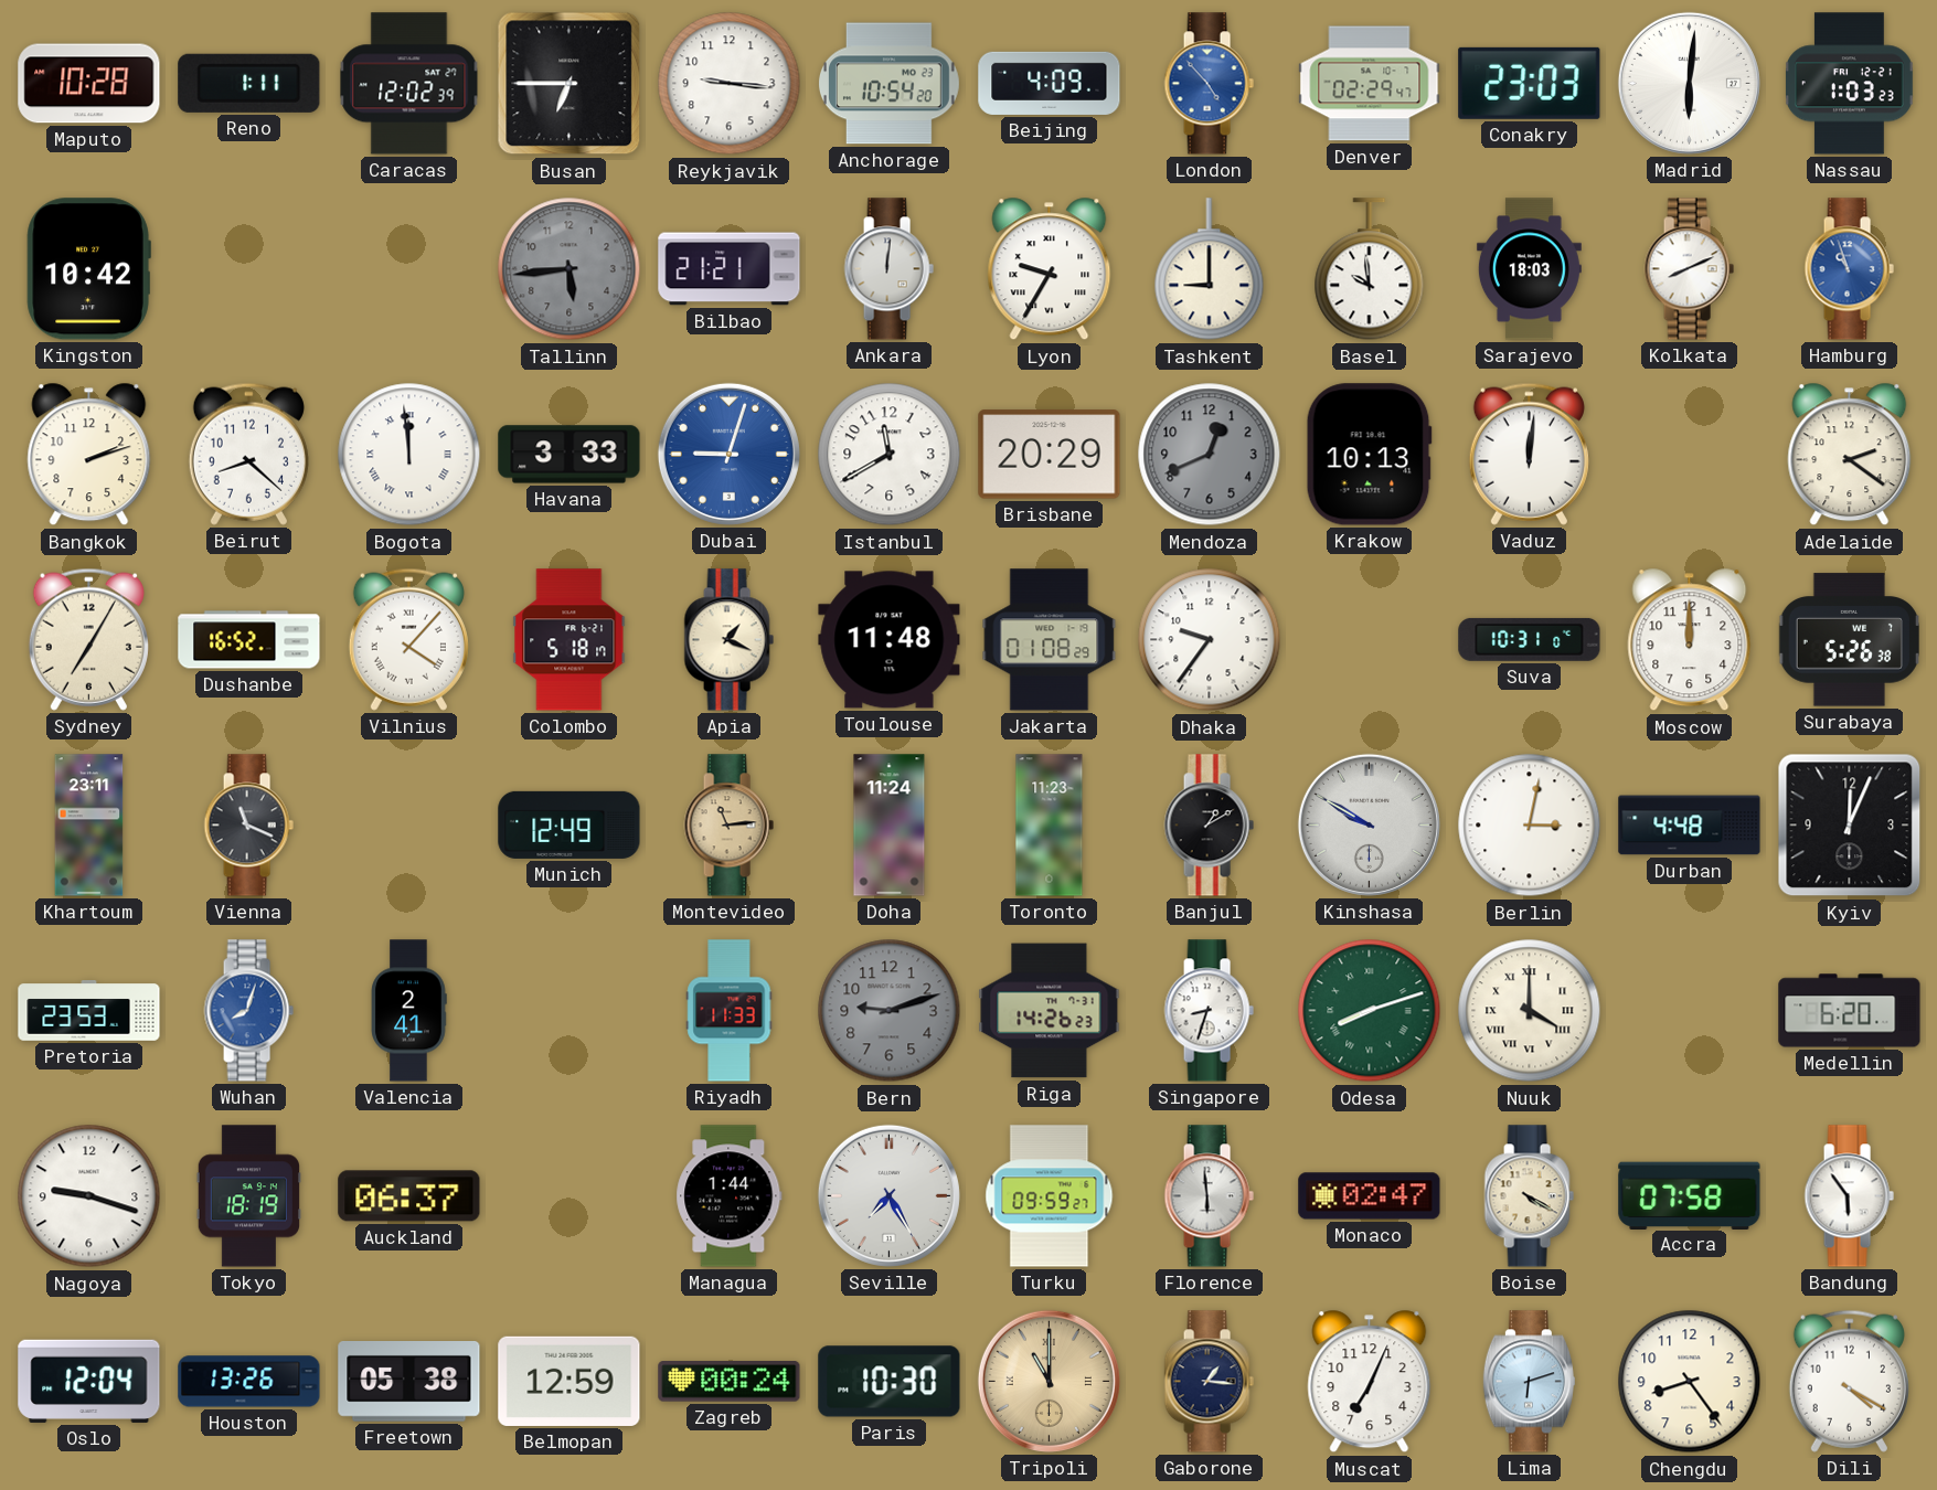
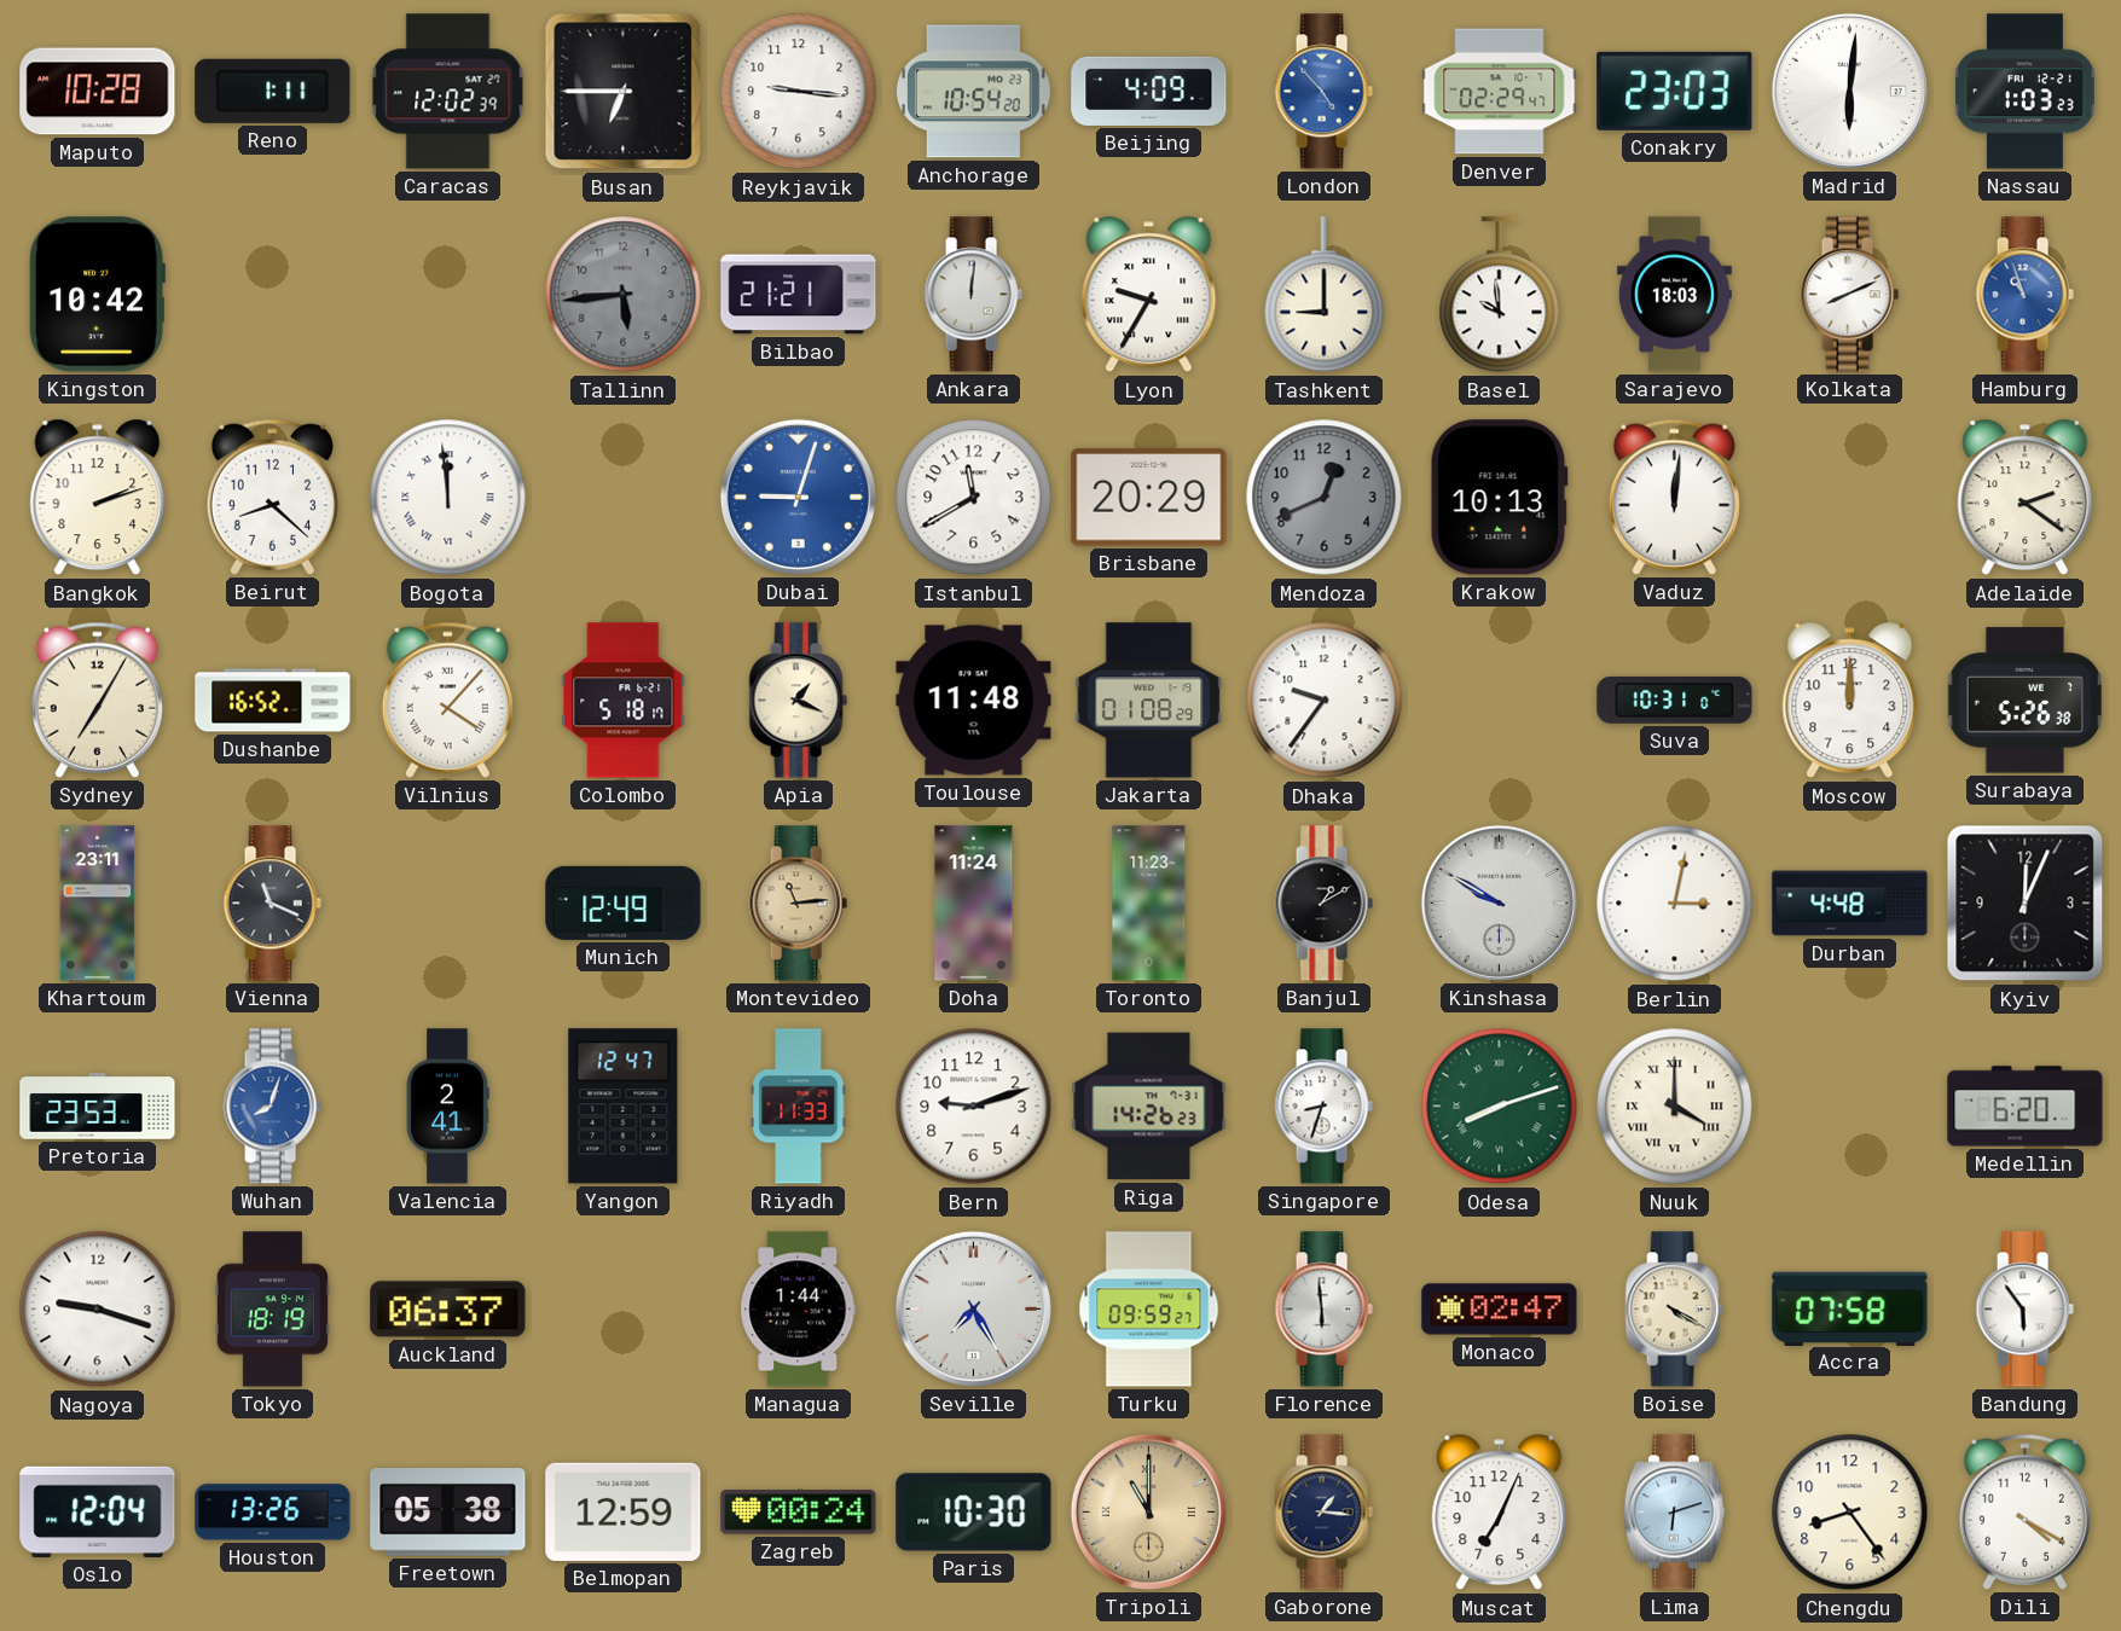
Havana: 3:33 -> none (570, 455)
Yangon: none -> 12:47 (624, 1107)
Bern dial: grey -> white (974, 1107)
